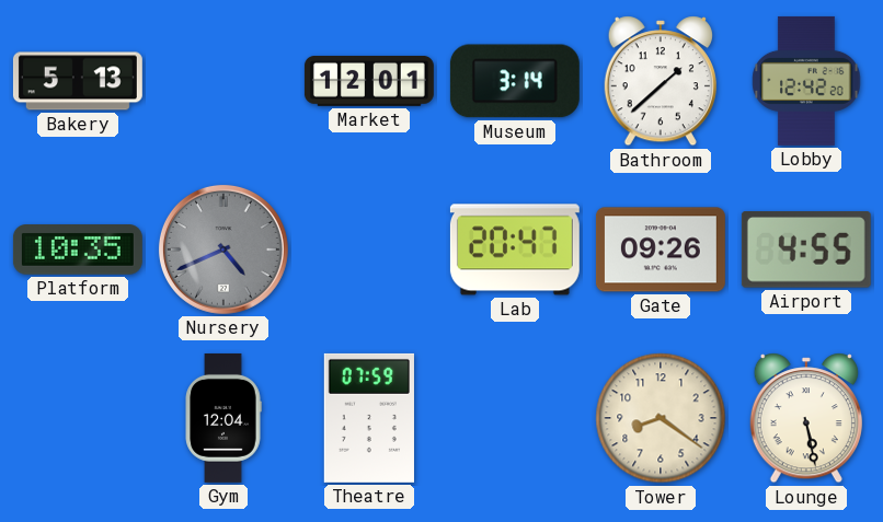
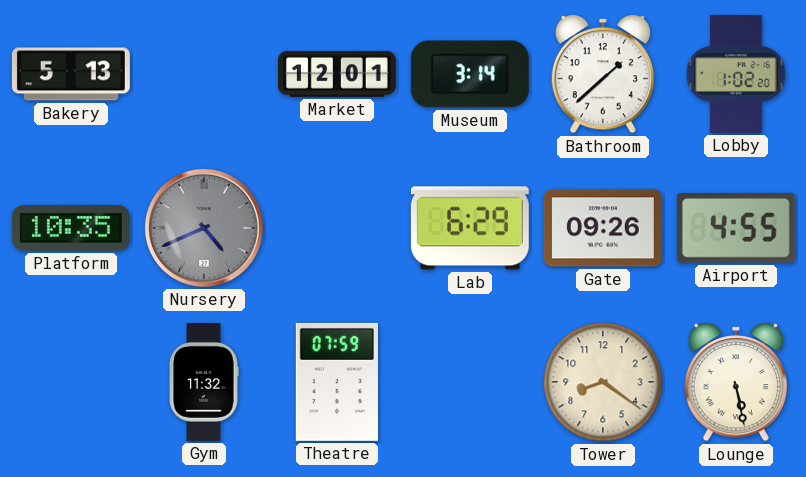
Lobby: 12:42 -> 1:02 (736, 74)
Lab: 20:47 -> 6:29 (470, 228)
Gym: 12:04 -> 11:32 (204, 382)
